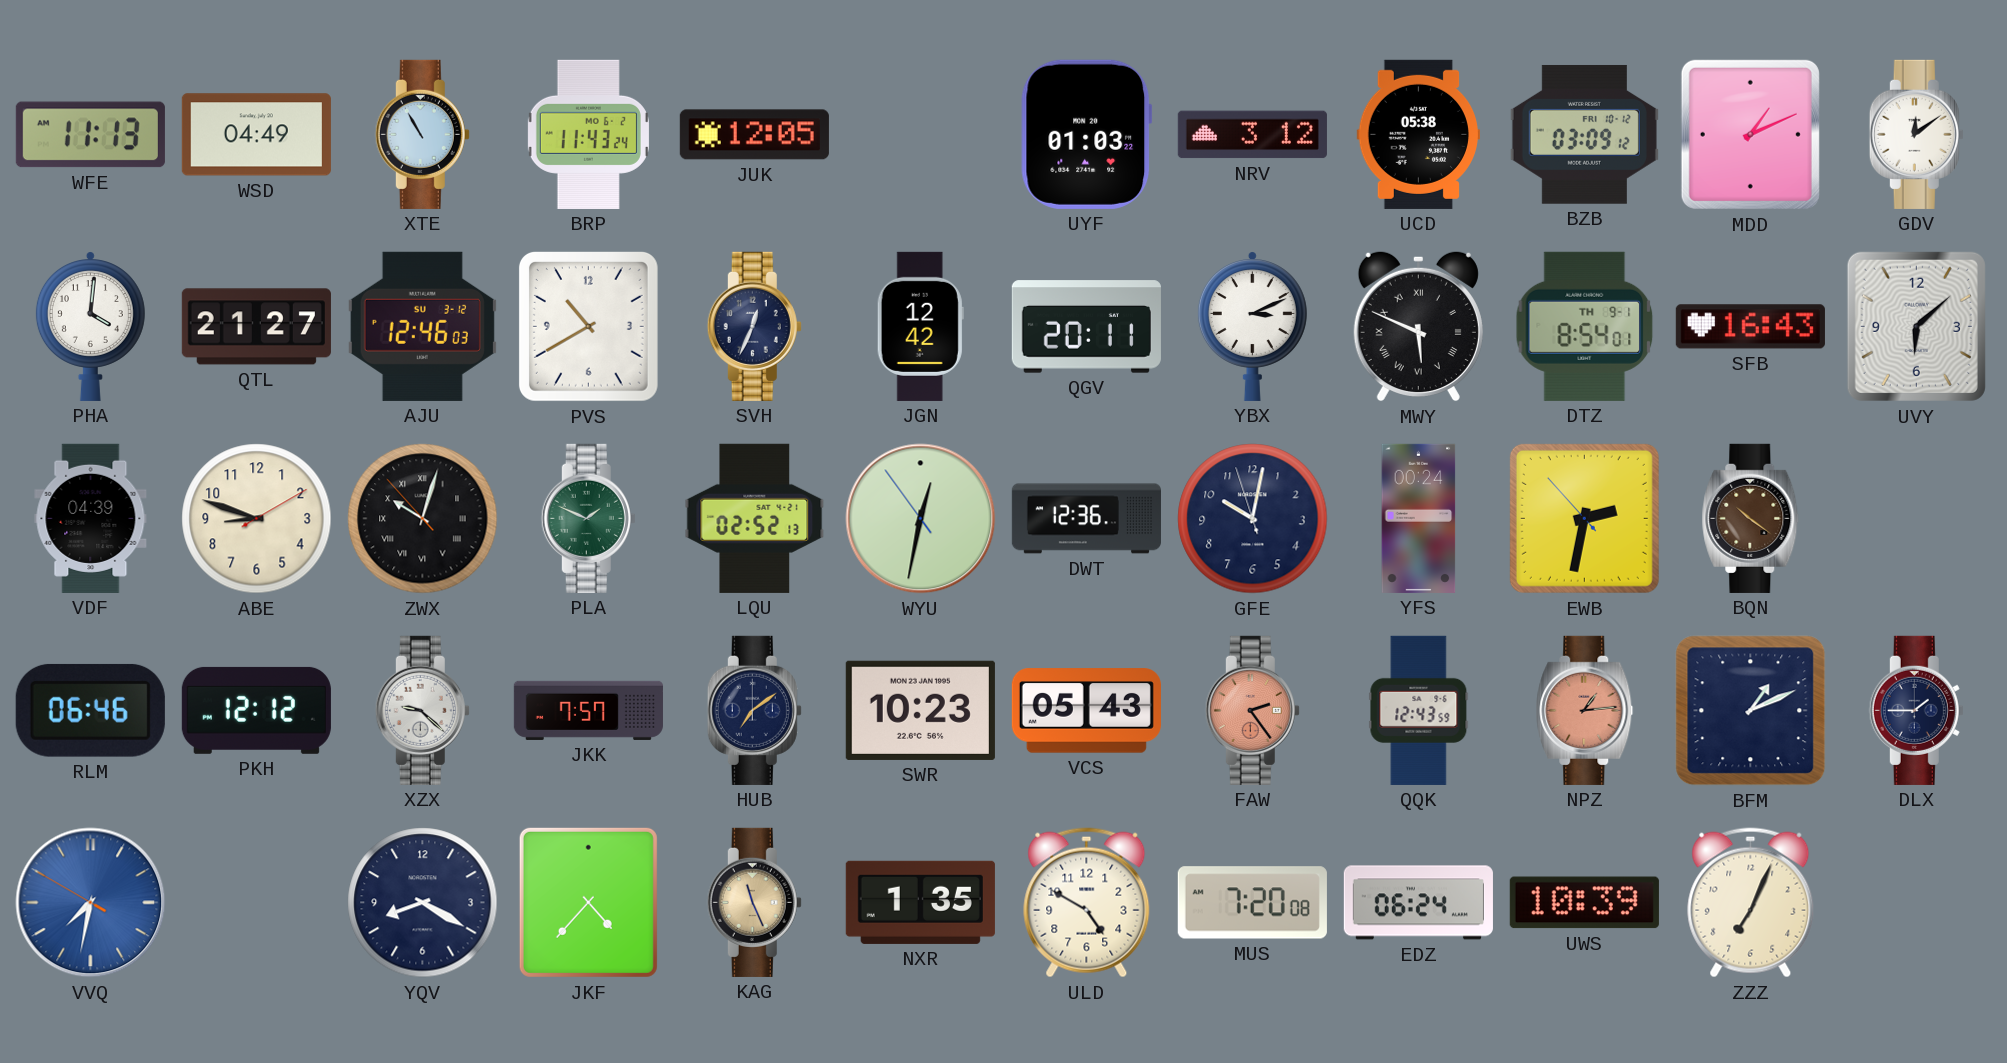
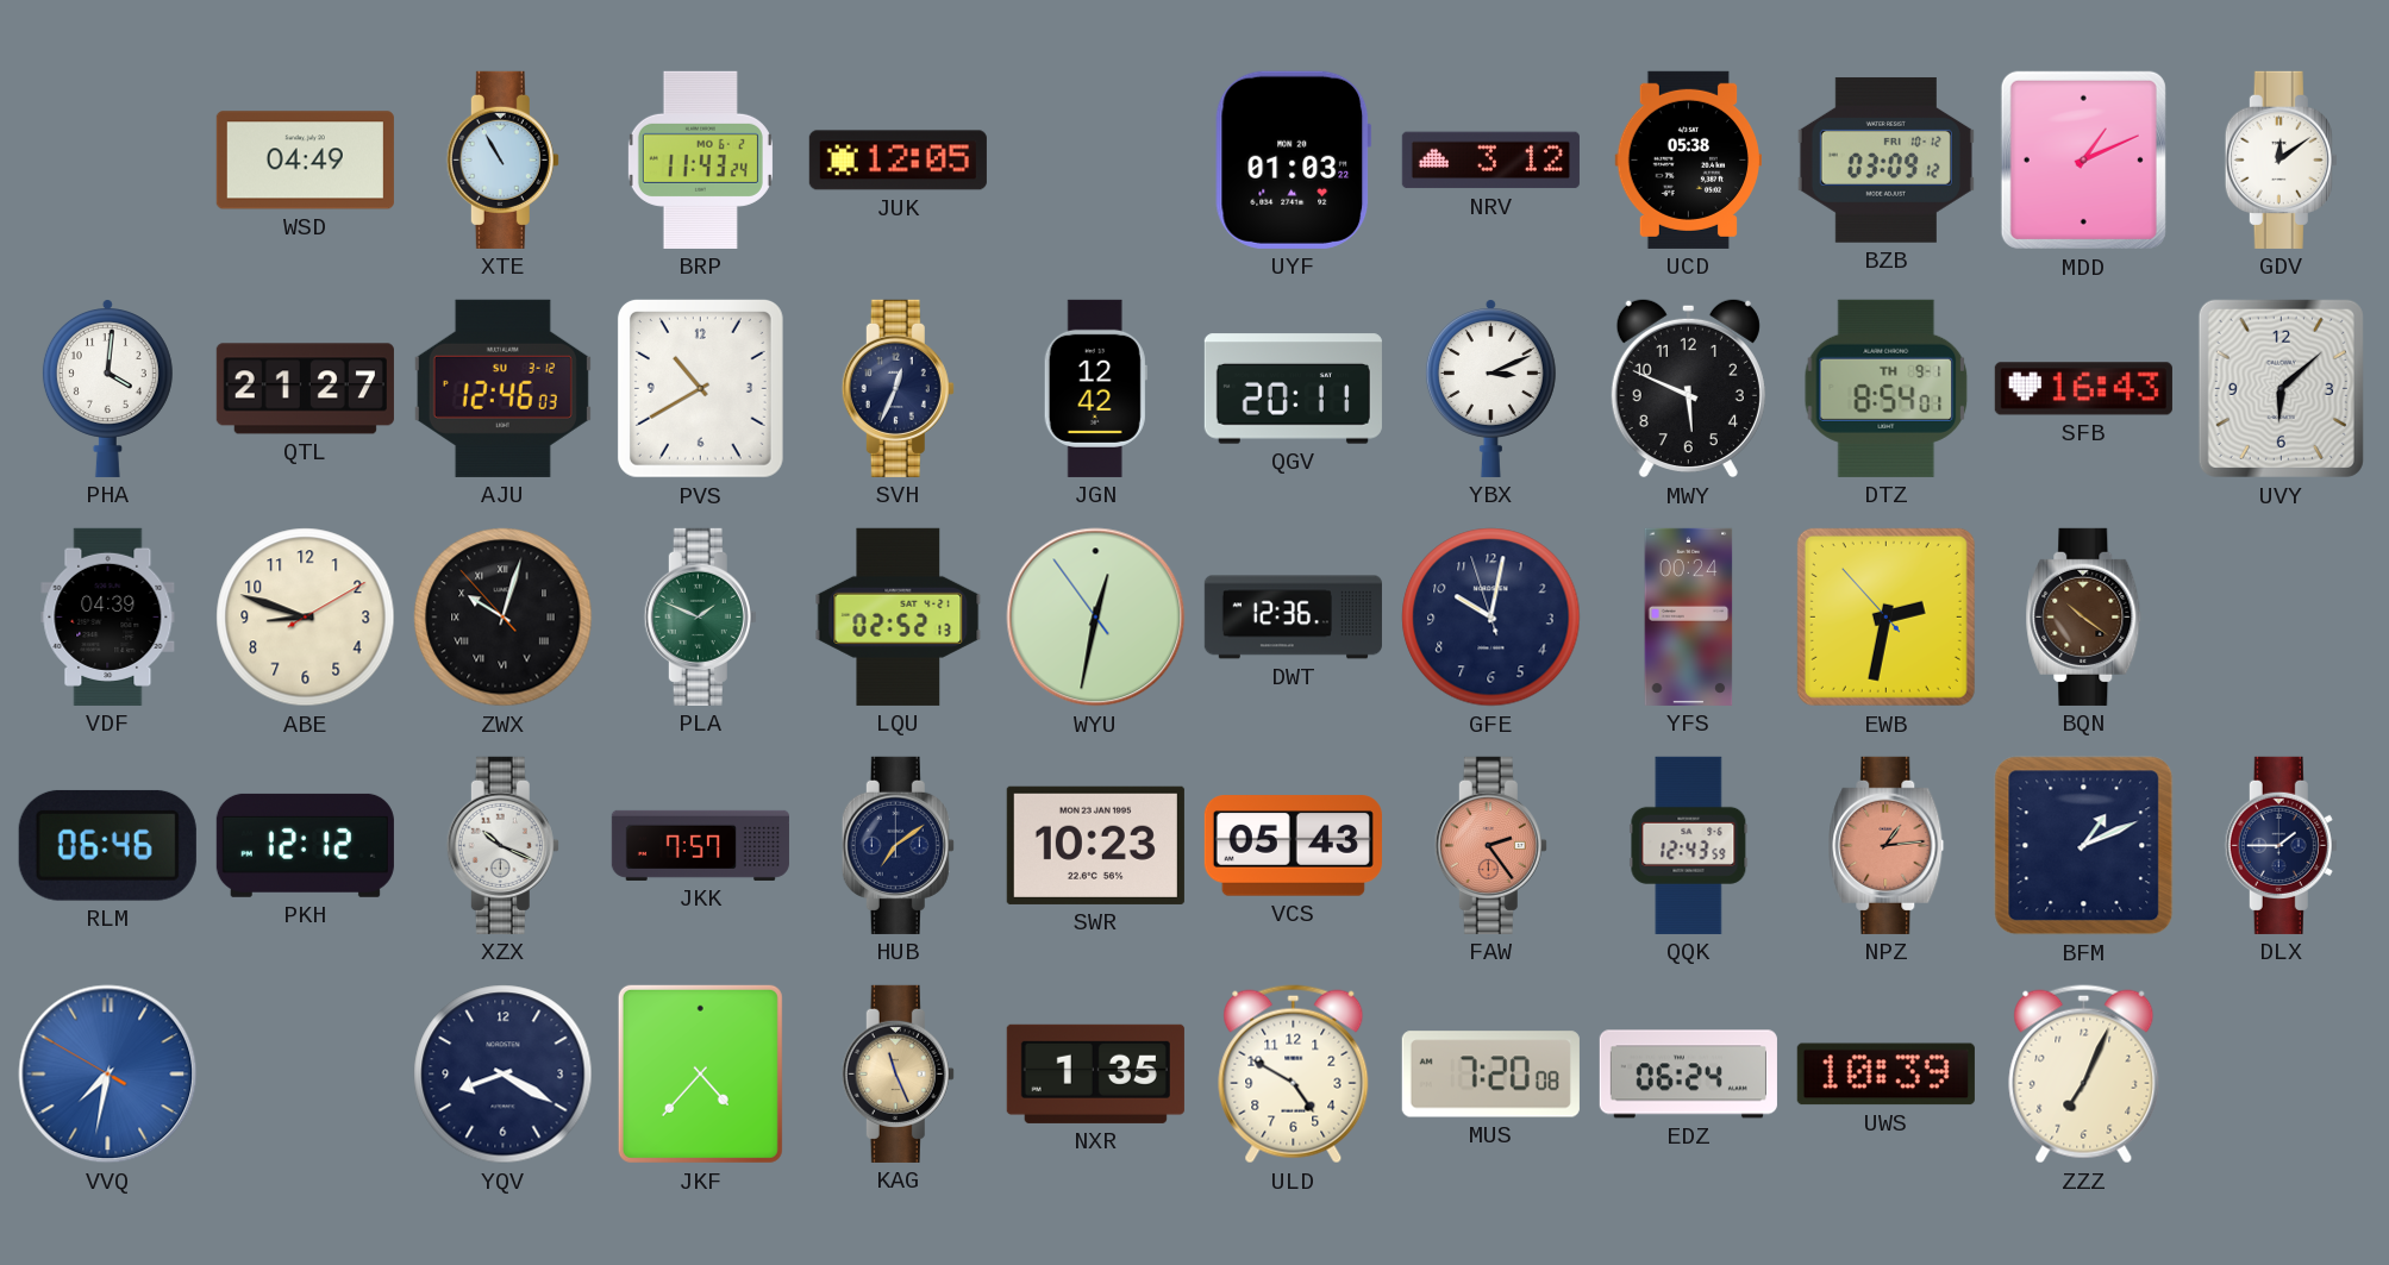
WFE: 11:13 -> none (90, 135)
MWY numerals: Roman -> Arabic (1688, 388)
XZX: 9:22 -> 10:19 (502, 845)
